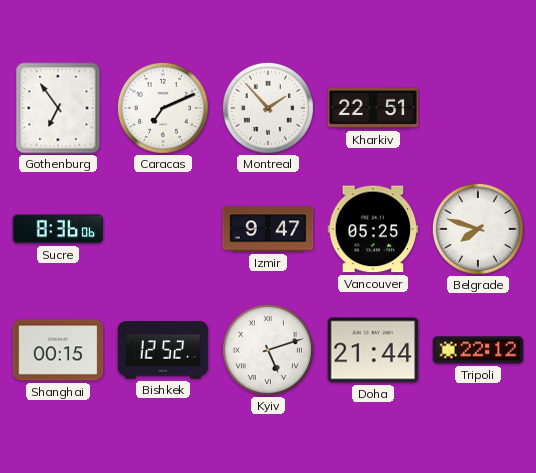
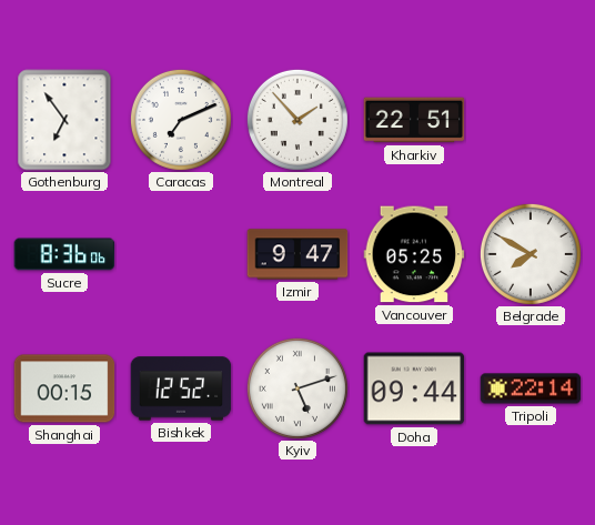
Belgrade: 7:48 -> 7:50 (531, 254)
Doha: 21:44 -> 09:44 (414, 388)
Tripoli: 22:12 -> 22:14 (531, 388)
